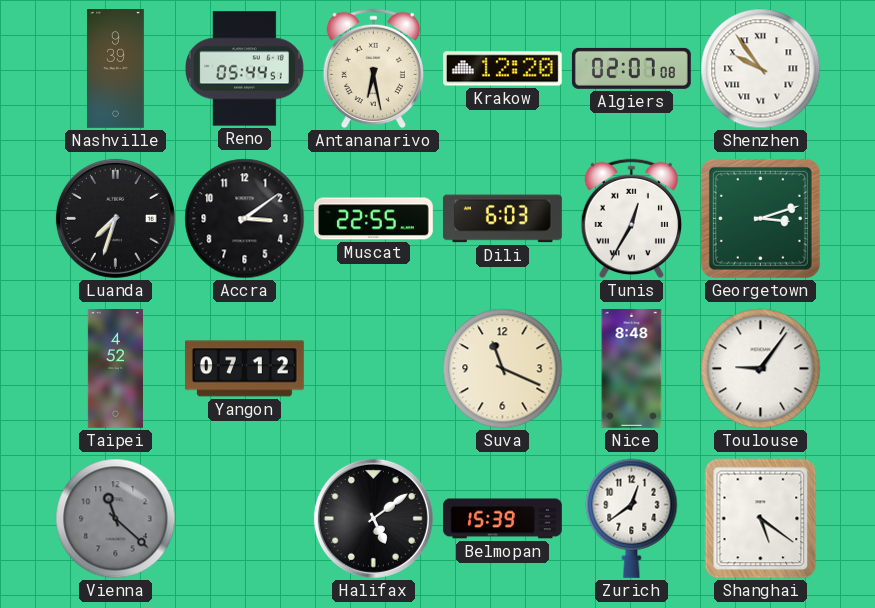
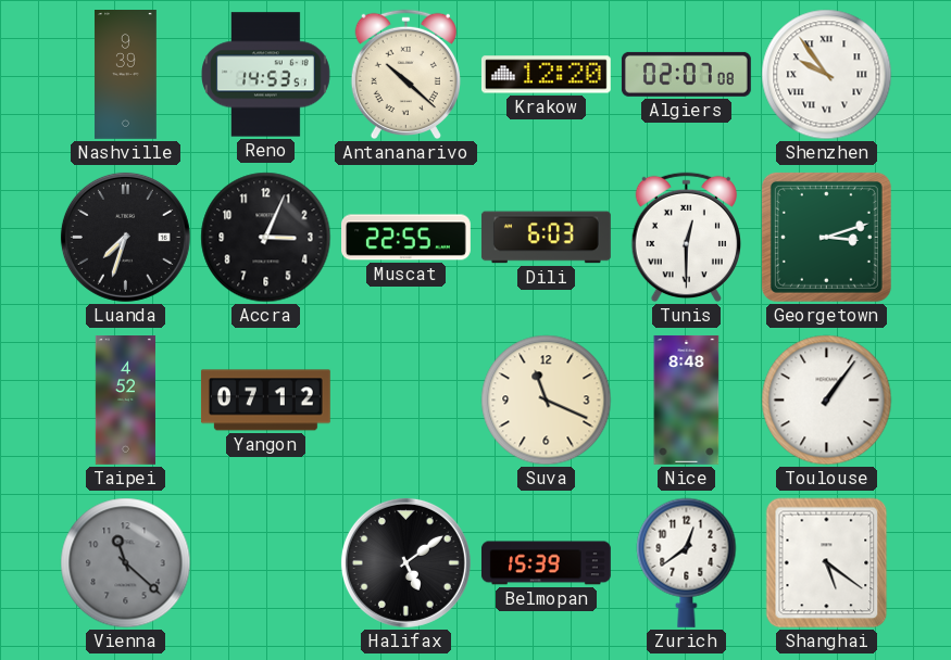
Reno: 05:44 -> 14:53 (266, 75)
Antananarivo: 6:28 -> 10:22 (405, 75)
Accra: 3:09 -> 3:04 (266, 238)
Tunis: 12:35 -> 12:30 (686, 238)
Toulouse: 9:06 -> 1:06 (827, 401)
